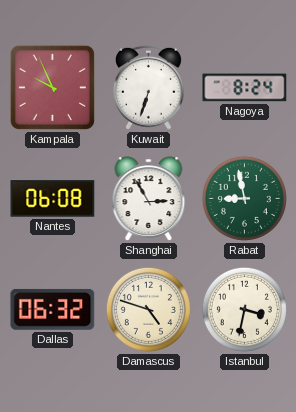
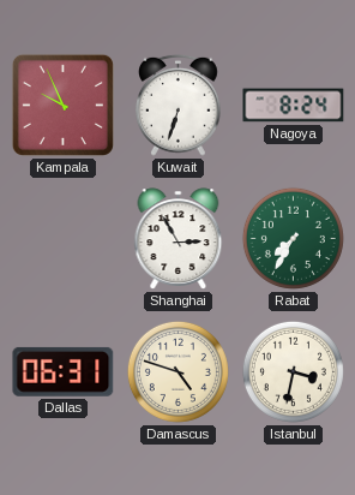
Nantes: 06:08 -> none (53, 199)
Rabat: 8:58 -> 7:35 (293, 238)
Dallas: 06:32 -> 06:31 (64, 371)
